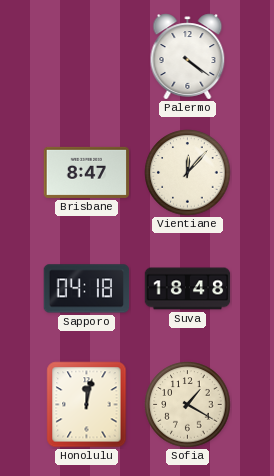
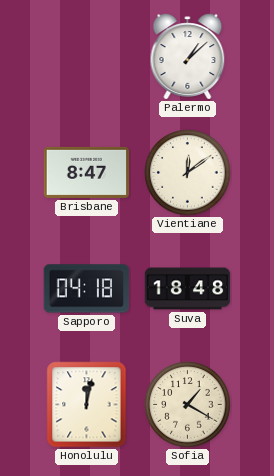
Palermo: 4:21 -> 1:08 (188, 57)
Vientiane: 12:07 -> 12:09 (188, 173)
